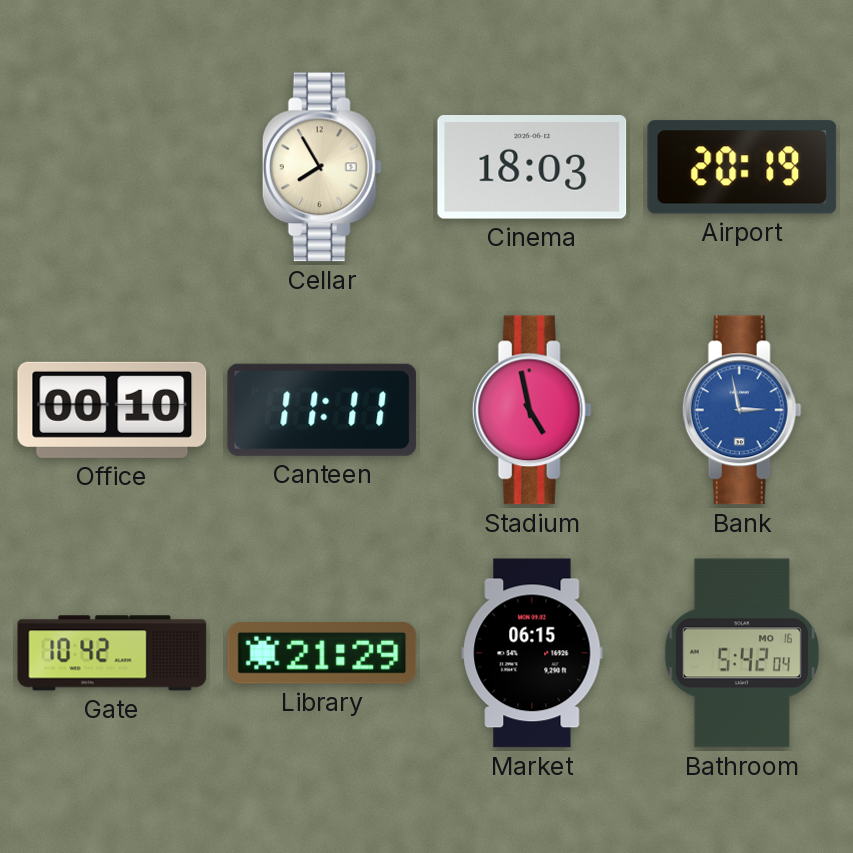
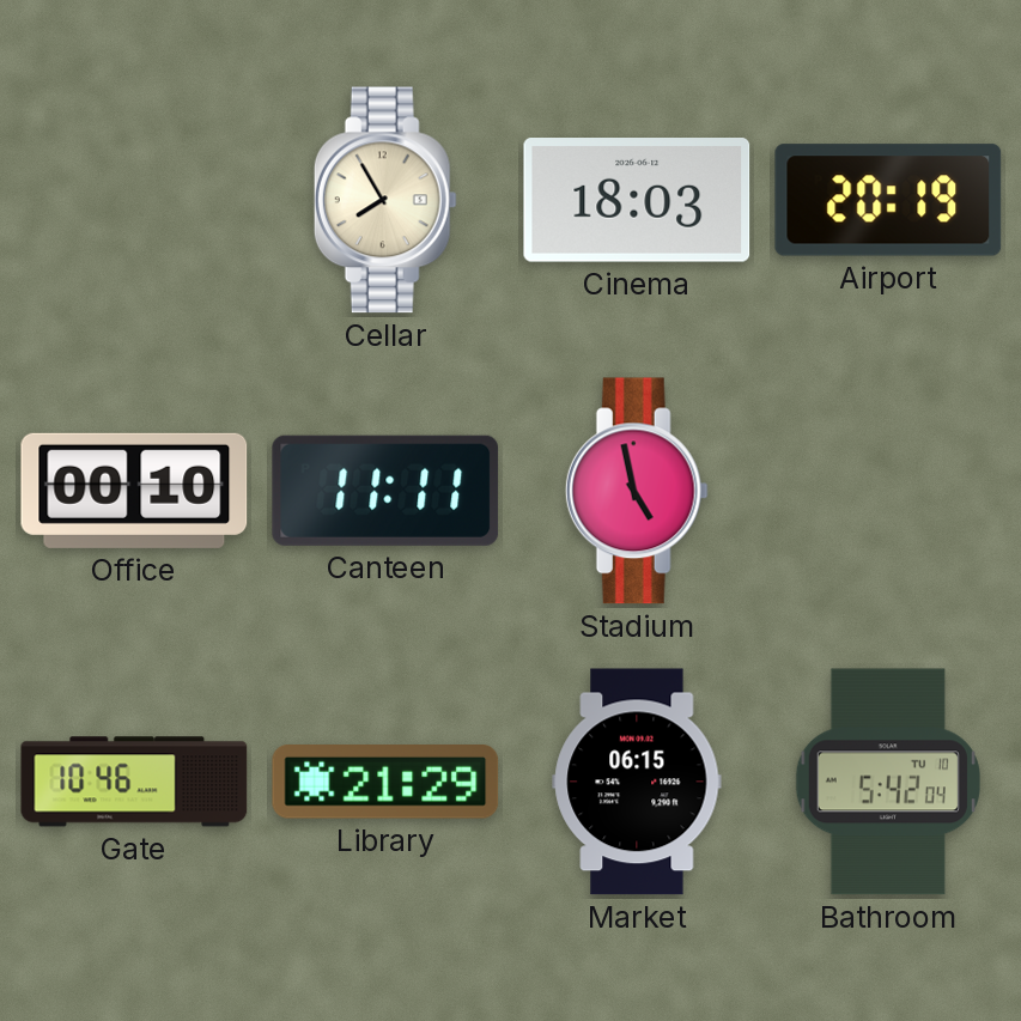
Bank: 2:58 -> none (742, 410)
Gate: 10:42 -> 10:46 (134, 782)
Bathroom date: MO 16 -> TU 10 (888, 782)
